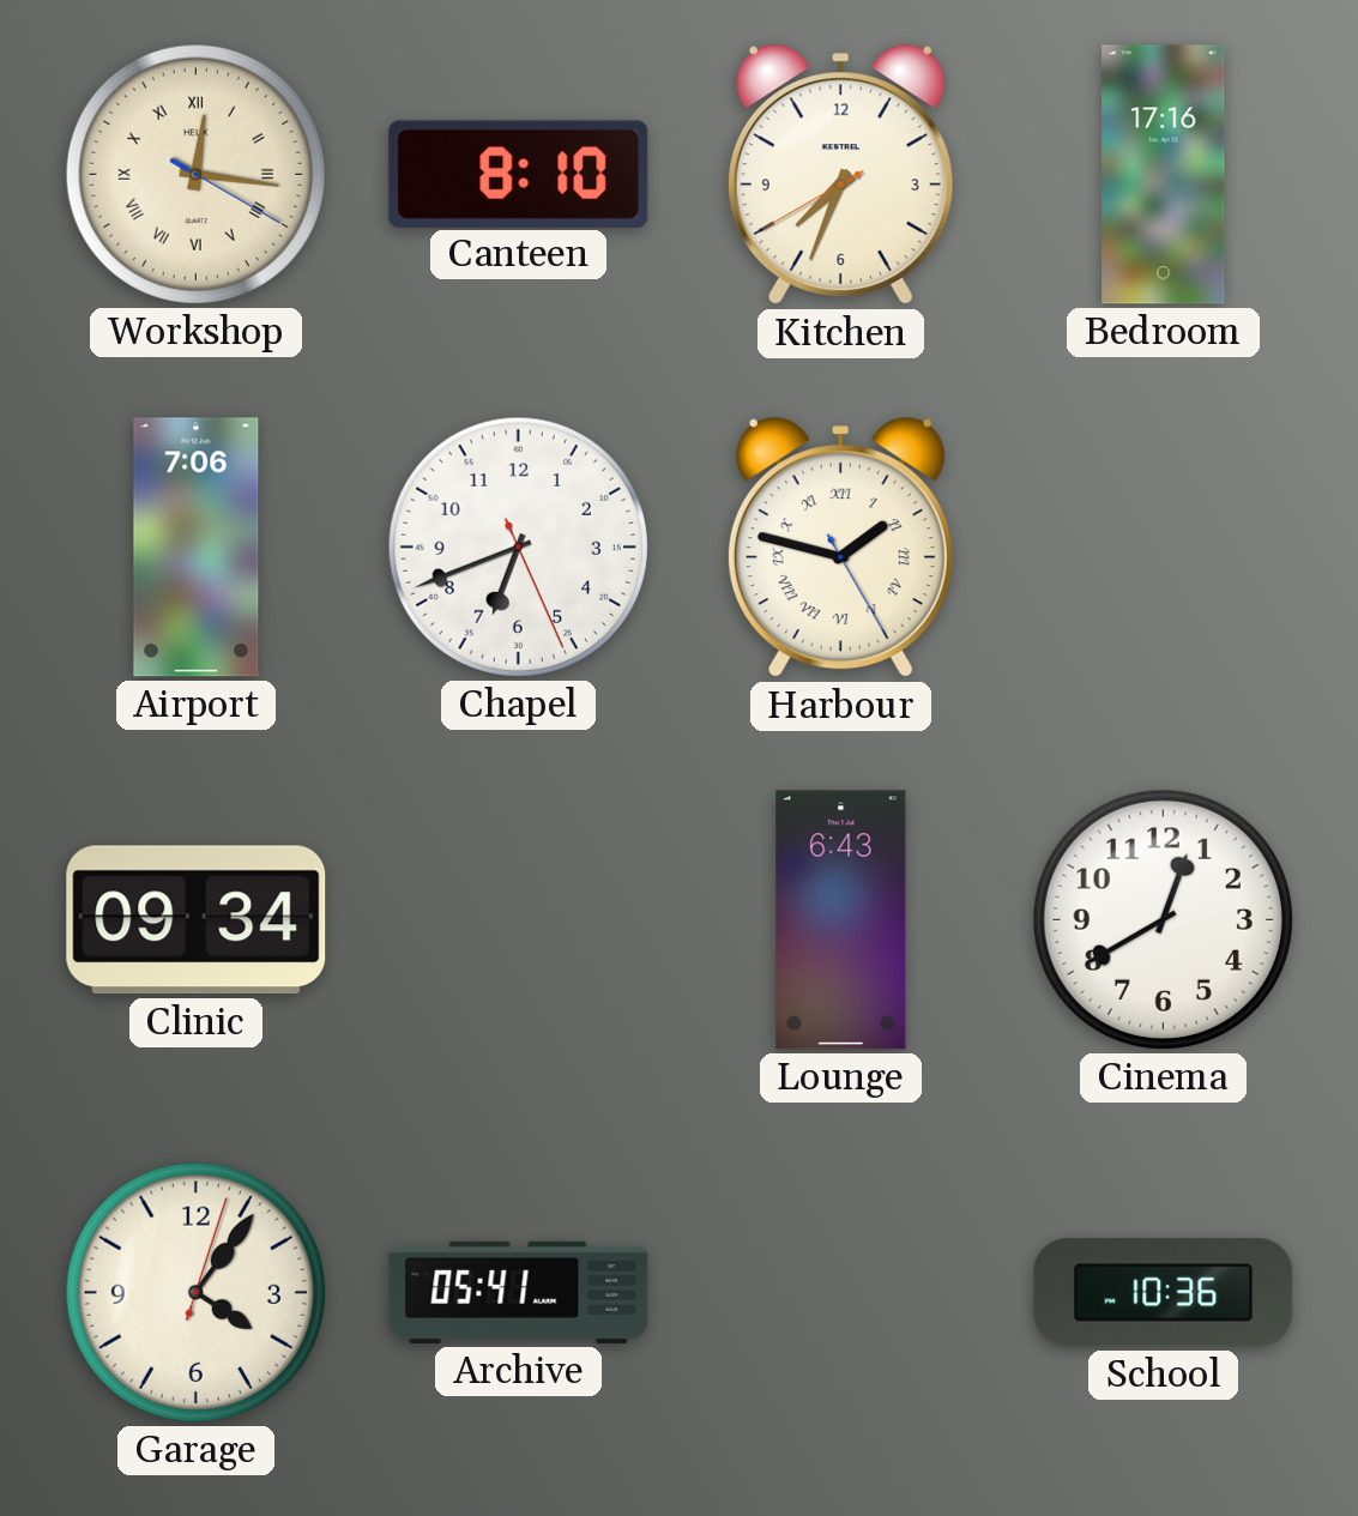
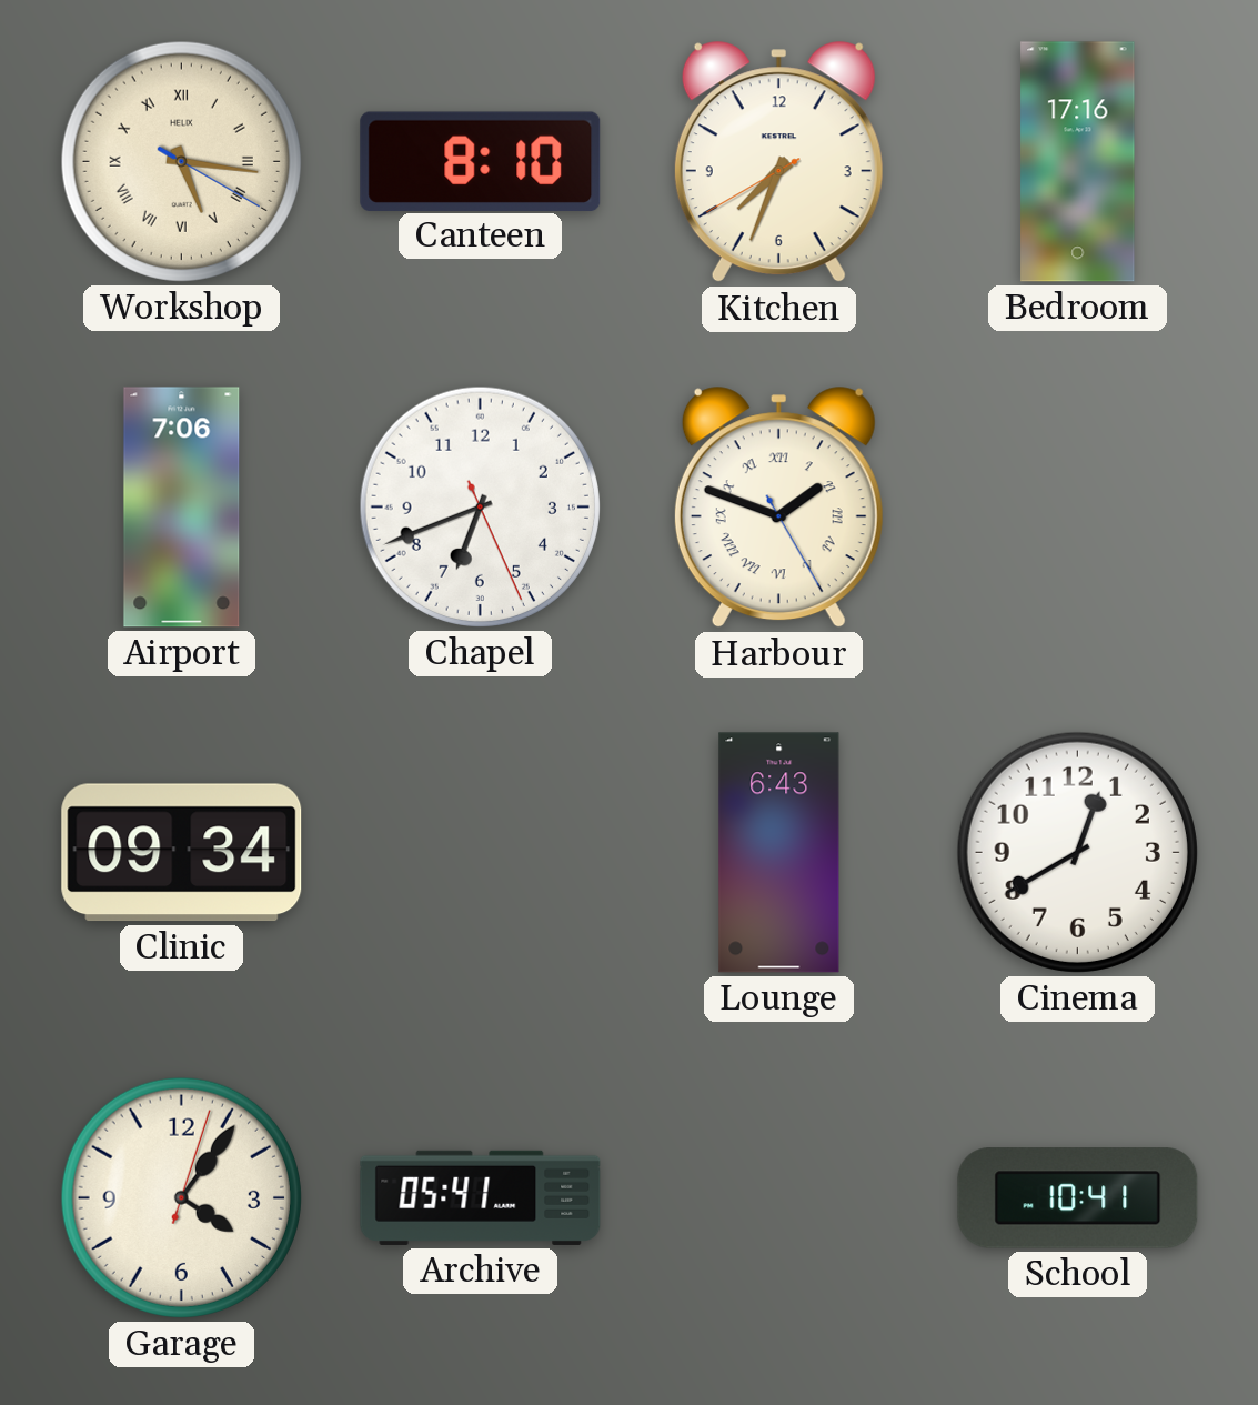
Workshop: 12:16 -> 5:16 (181, 161)
Harbour: 1:47 -> 1:48 (778, 508)
School: 10:36 -> 10:41 (1078, 1198)
